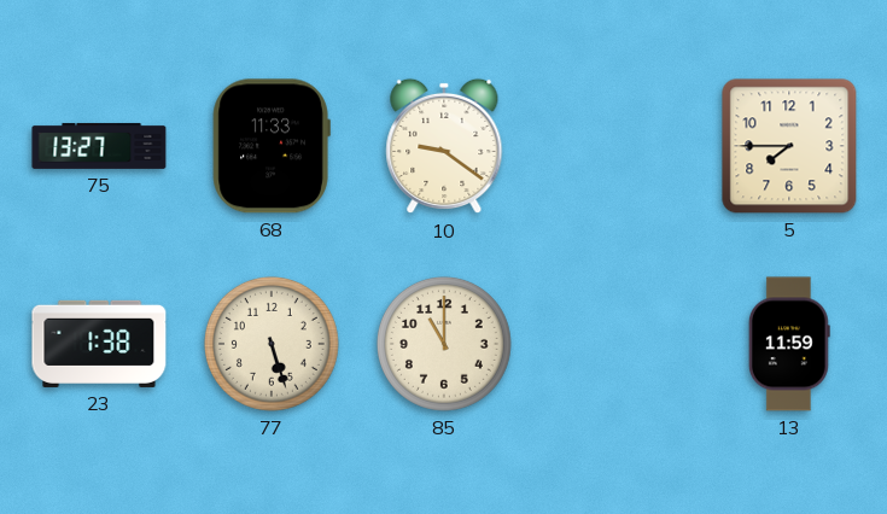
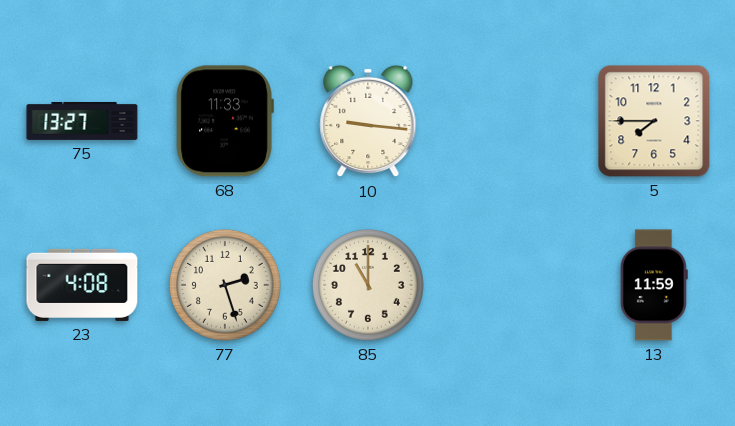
10: 9:21 -> 9:16 (368, 121)
23: 1:38 -> 4:08 (82, 285)
77: 5:27 -> 2:27 (225, 285)
